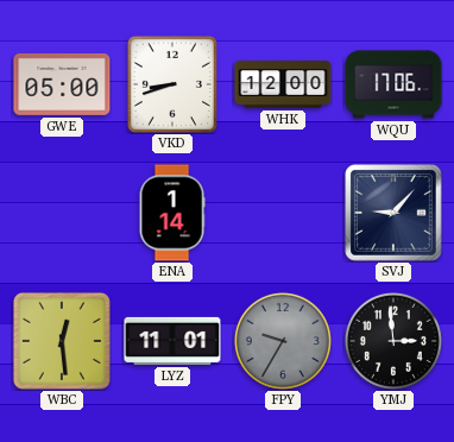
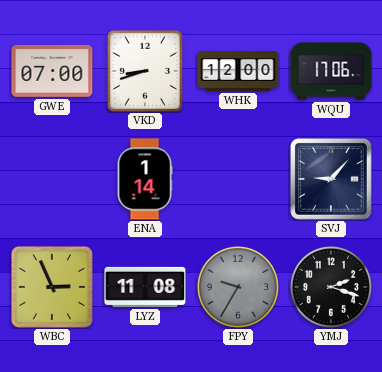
GWE: 05:00 -> 07:00 (52, 71)
WBC: 12:29 -> 2:56 (52, 287)
LYZ: 11:01 -> 11:08 (145, 287)
YMJ: 2:59 -> 2:18 (331, 287)
